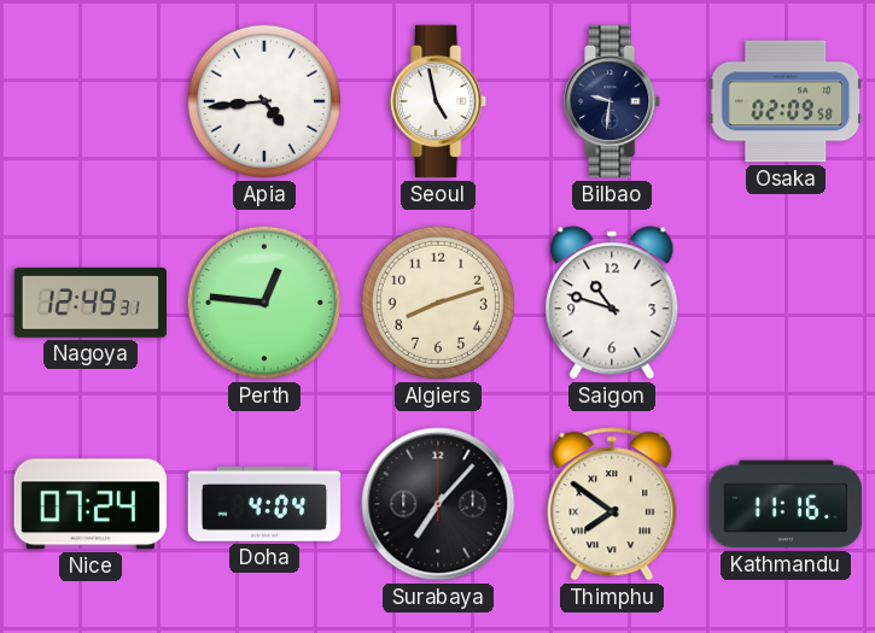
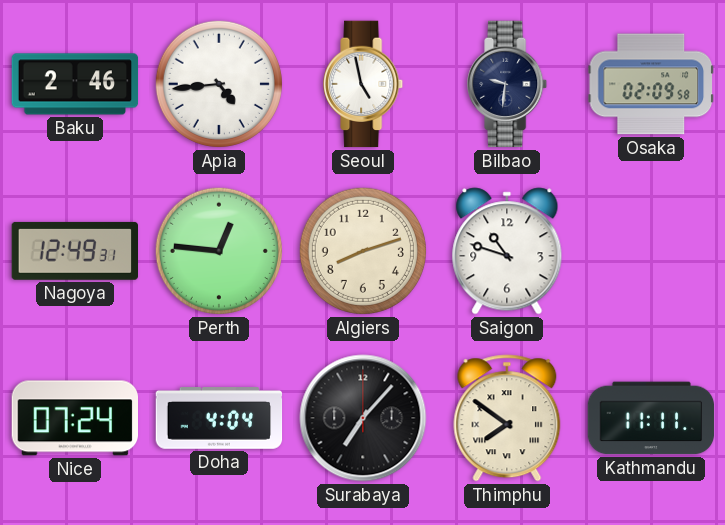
Baku: none -> 2:46 (75, 84)
Kathmandu: 11:16 -> 11:11 (651, 418)
